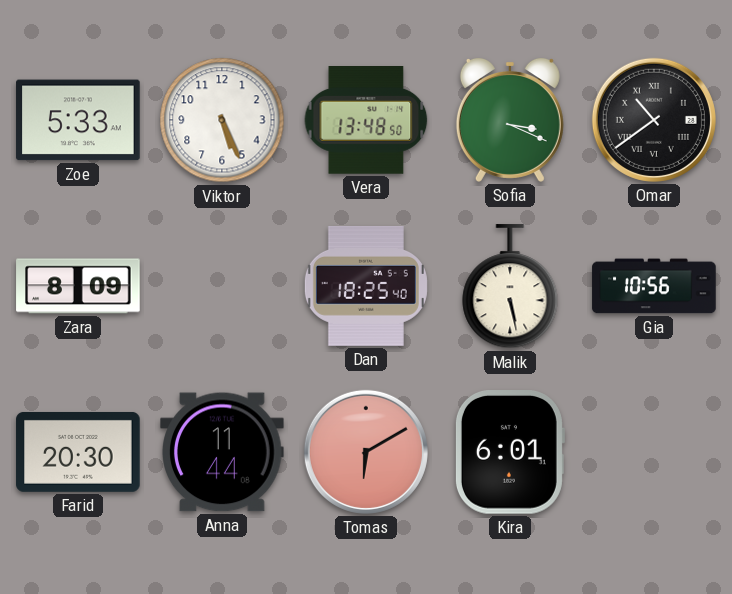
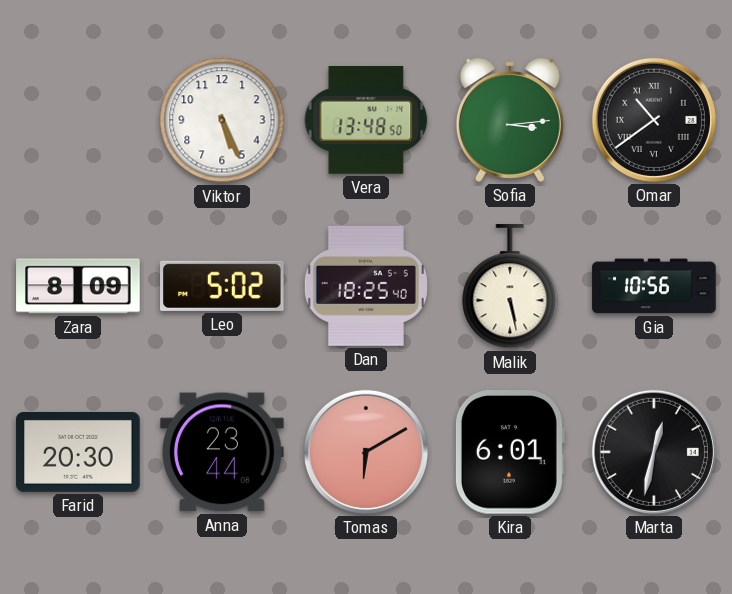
Zoe: 5:33 -> none (78, 120)
Sofia: 3:19 -> 3:14 (510, 120)
Leo: none -> 5:02 (223, 286)
Anna: 11:44 -> 23:44 (222, 452)
Marta: none -> 12:32 (654, 452)
